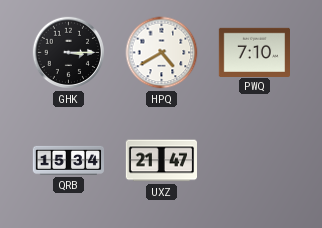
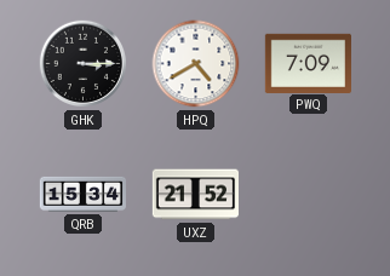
PWQ: 7:10 -> 7:09 (308, 63)
UXZ: 21:47 -> 21:52 (195, 195)
